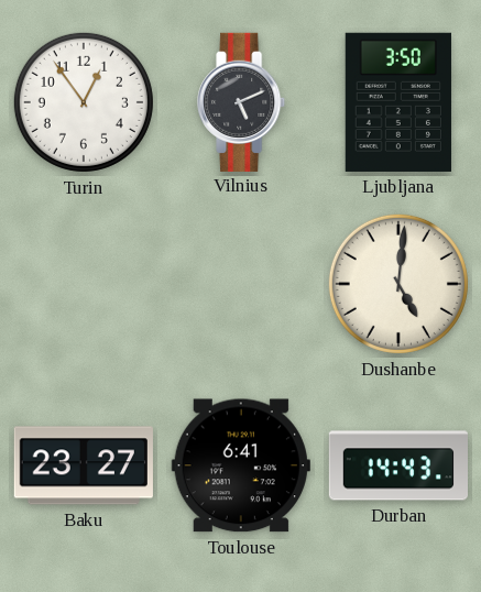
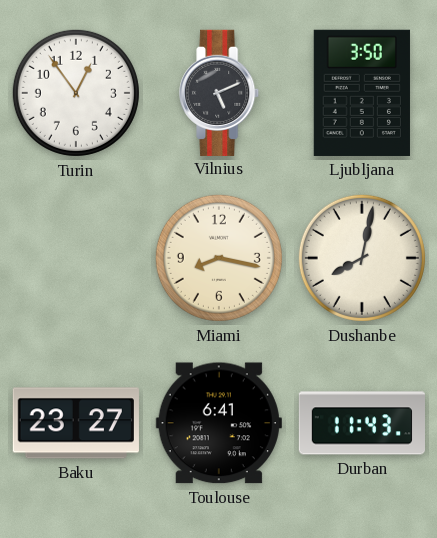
Miami: none -> 8:17 (219, 258)
Dushanbe: 5:01 -> 8:02 (362, 258)
Durban: 14:43 -> 11:43 (361, 423)
